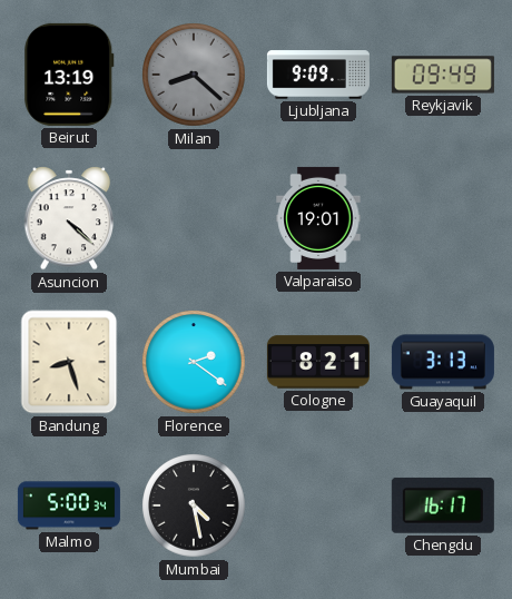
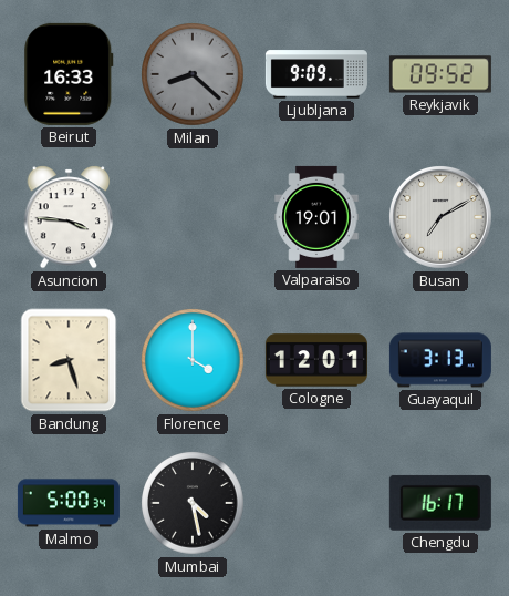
Beirut: 13:19 -> 16:33 (69, 74)
Reykjavik: 09:49 -> 09:52 (440, 74)
Asuncion: 4:22 -> 3:46 (69, 217)
Busan: none -> 7:10 (442, 218)
Florence: 2:21 -> 4:00 (193, 360)
Cologne: 8:21 -> 12:01 (316, 360)
